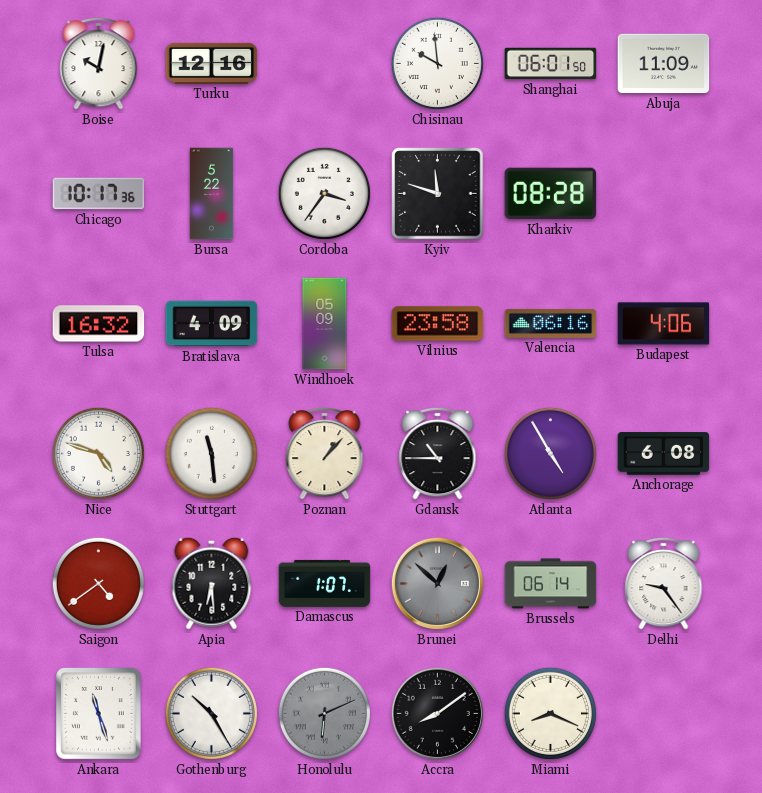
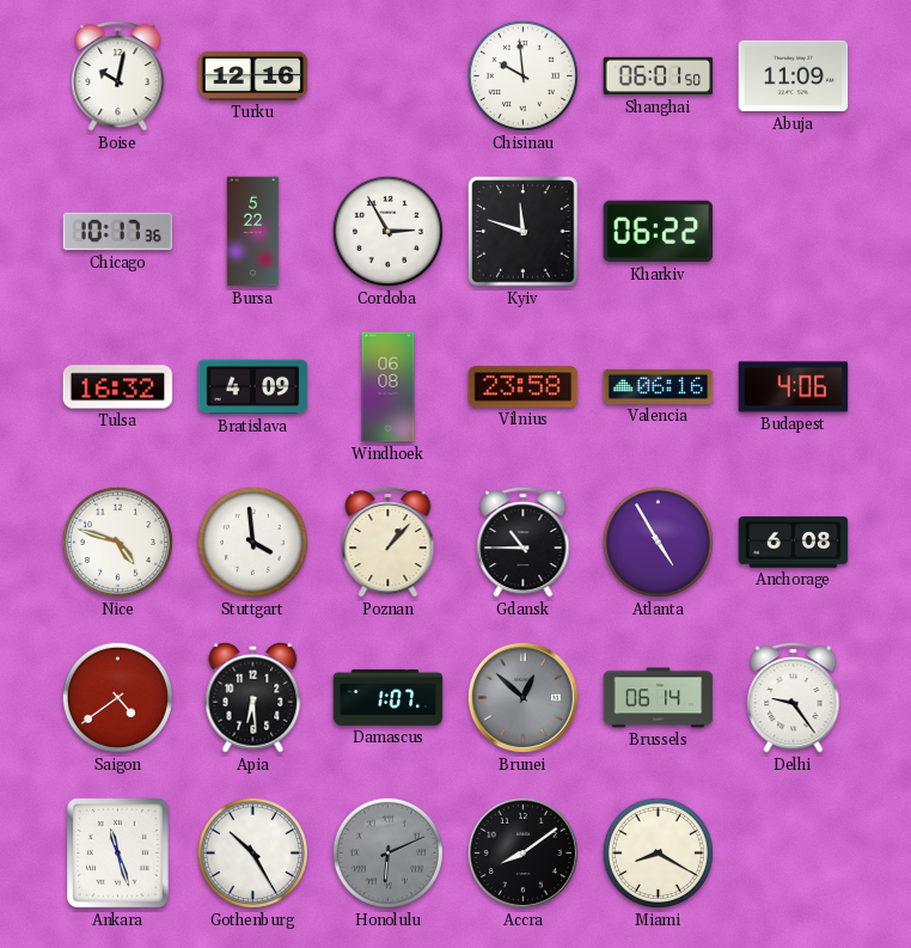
Cordoba: 3:36 -> 2:55 (387, 231)
Kharkiv: 08:28 -> 06:22 (659, 232)
Windhoek: 05:09 -> 06:08 (389, 387)
Stuttgart: 11:29 -> 3:59 (252, 542)
Miami: 8:19 -> 8:20 (658, 852)
